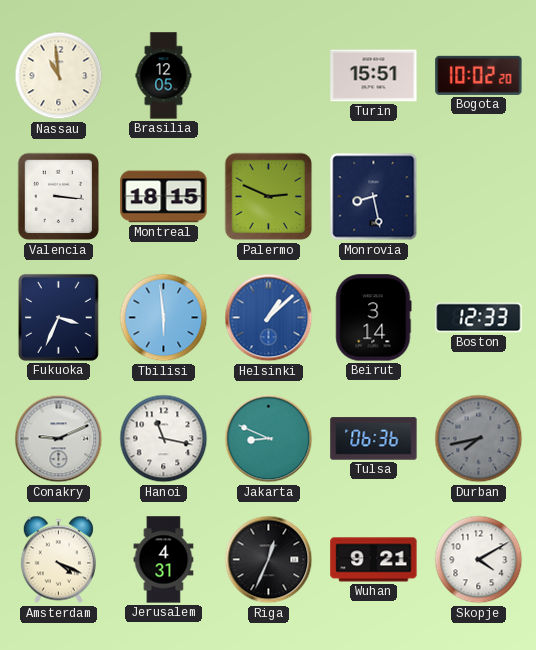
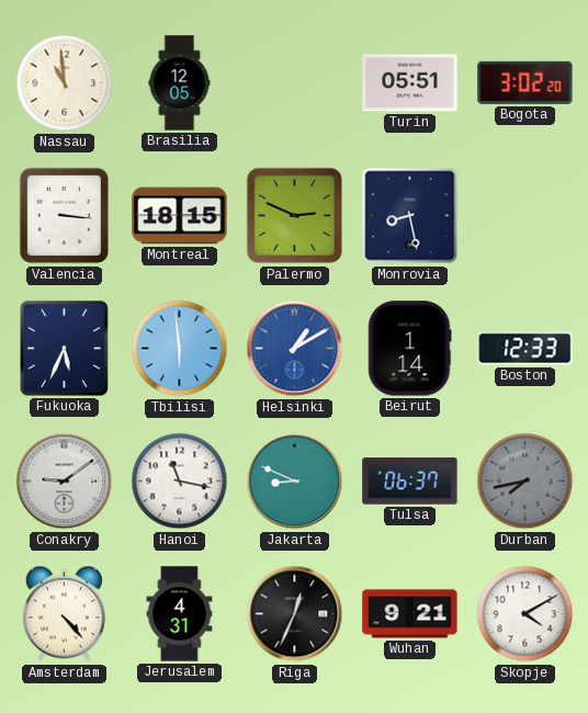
Turin: 15:51 -> 05:51 (410, 83)
Bogota: 10:02 -> 3:02 (525, 82)
Fukuoka: 3:34 -> 5:34 (64, 348)
Helsinki: 1:08 -> 1:10 (295, 349)
Beirut: 3:14 -> 1:14 (410, 349)
Conakry: 9:11 -> 9:09 (65, 482)
Tulsa: 06:36 -> 06:37 (410, 482)
Amsterdam: 4:19 -> 4:23 (64, 614)
